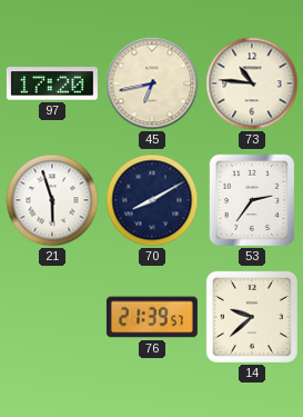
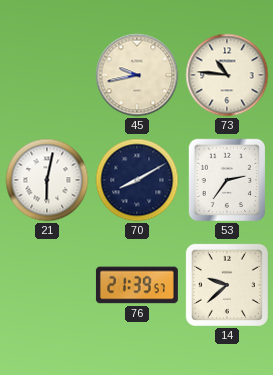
97: 17:20 -> none (52, 83)
45: 6:43 -> 9:43 (137, 75)
21: 5:57 -> 6:02 (47, 180)
